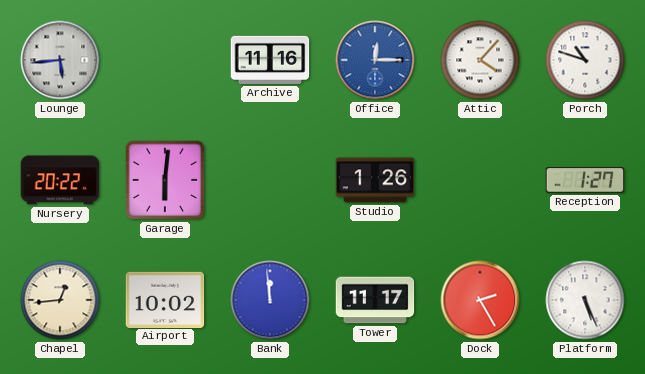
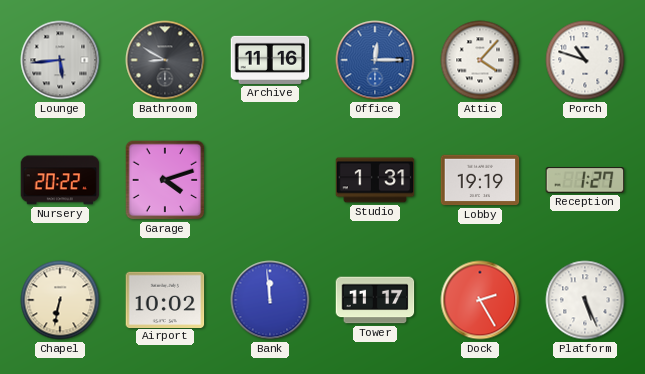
Bathroom: none -> 8:50 (165, 60)
Garage: 6:01 -> 4:12 (165, 180)
Studio: 1:26 -> 1:31 (375, 180)
Lobby: none -> 19:19 (480, 180)
Chapel: 12:44 -> 6:32 (60, 300)
